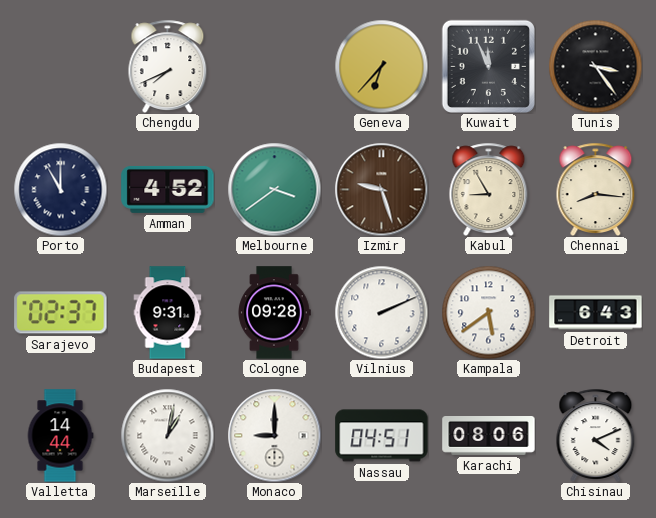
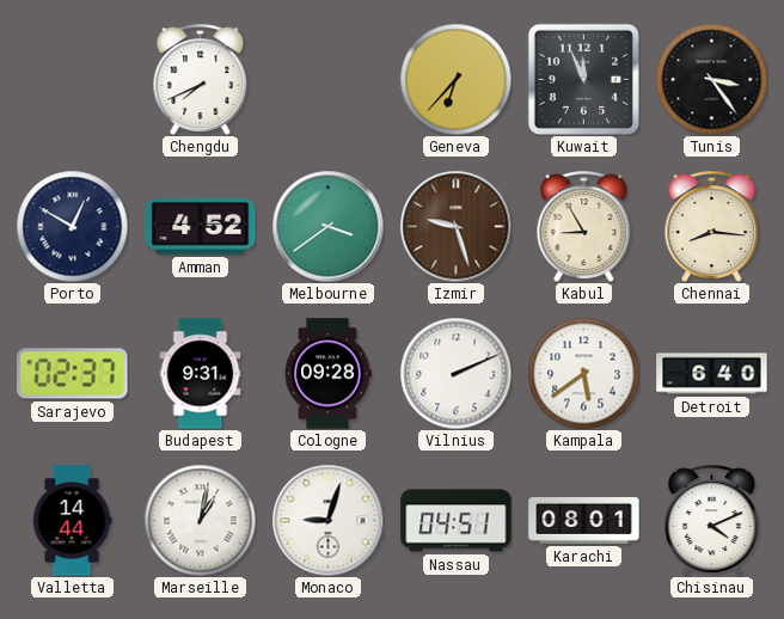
Porto: 11:00 -> 12:50 (72, 226)
Detroit: 6:43 -> 6:40 (712, 374)
Monaco: 9:00 -> 9:03 (327, 520)
Karachi: 08:06 -> 08:01 (584, 521)
